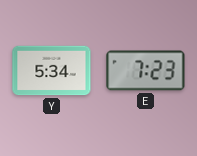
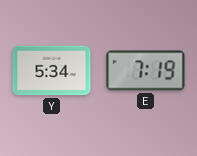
E: 7:23 -> 7:19 (146, 71)
